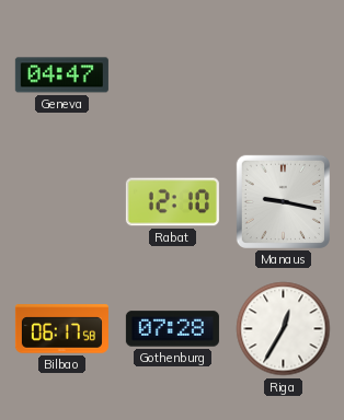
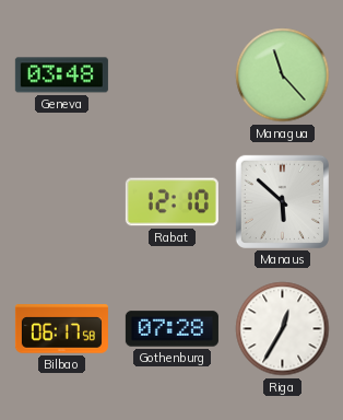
Geneva: 04:47 -> 03:48 (61, 75)
Managua: none -> 11:23 (283, 75)
Manaus: 9:17 -> 5:52 (282, 201)
